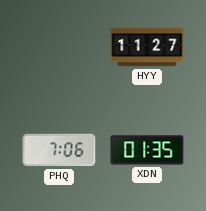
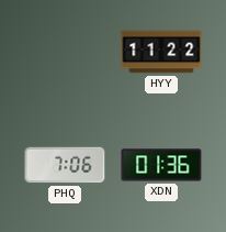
HYY: 11:27 -> 11:22 (161, 52)
XDN: 01:35 -> 01:36 (161, 165)
